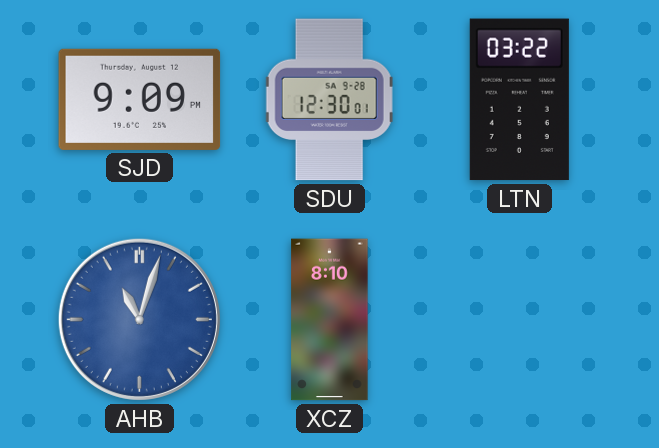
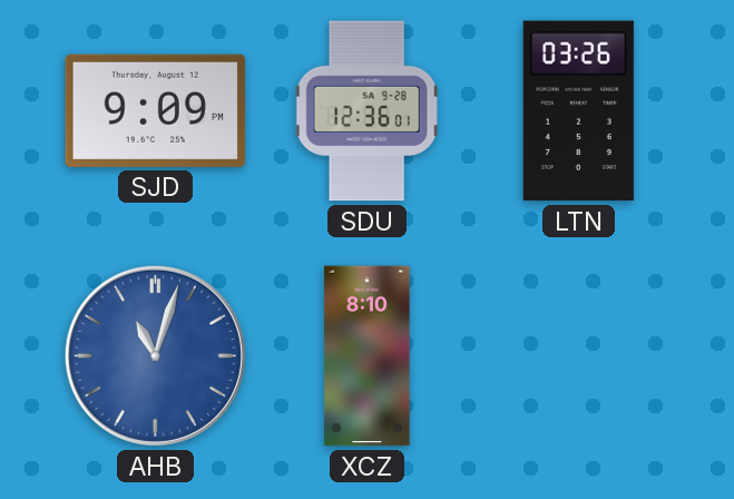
SDU: 12:30 -> 12:36 (366, 111)
LTN: 03:22 -> 03:26 (578, 111)
